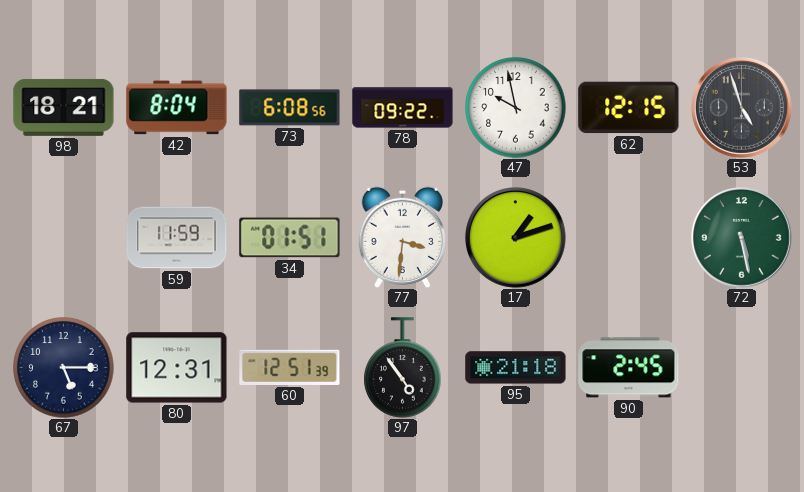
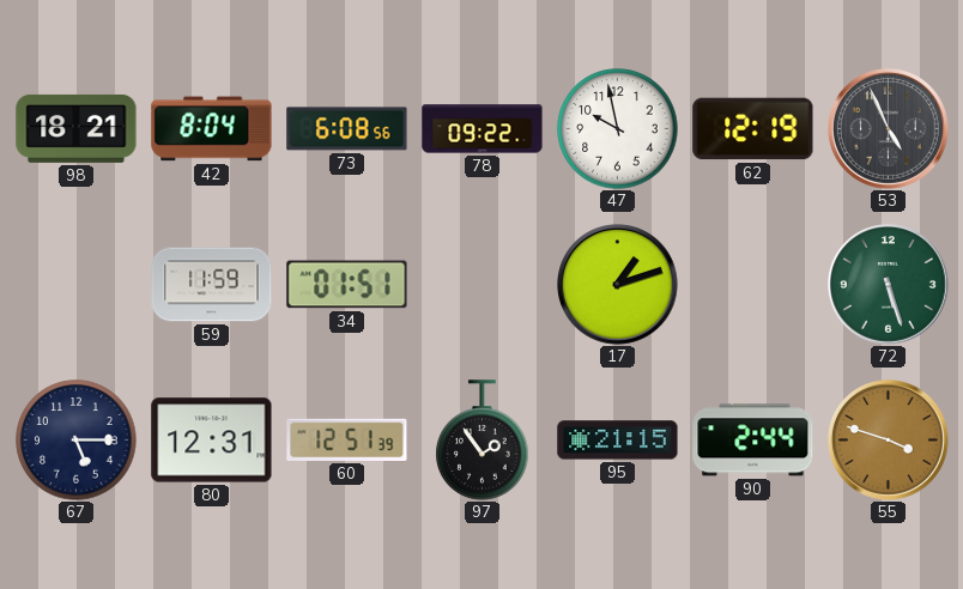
62: 12:15 -> 12:19 (753, 129)
53: 4:57 -> 4:56 (889, 129)
77: 3:31 -> none (402, 237)
72: 5:28 -> 5:27 (889, 285)
97: 4:54 -> 1:54 (483, 441)
95: 21:18 -> 21:15 (618, 441)
90: 2:45 -> 2:44 (753, 441)
55: none -> 3:48 (889, 441)
